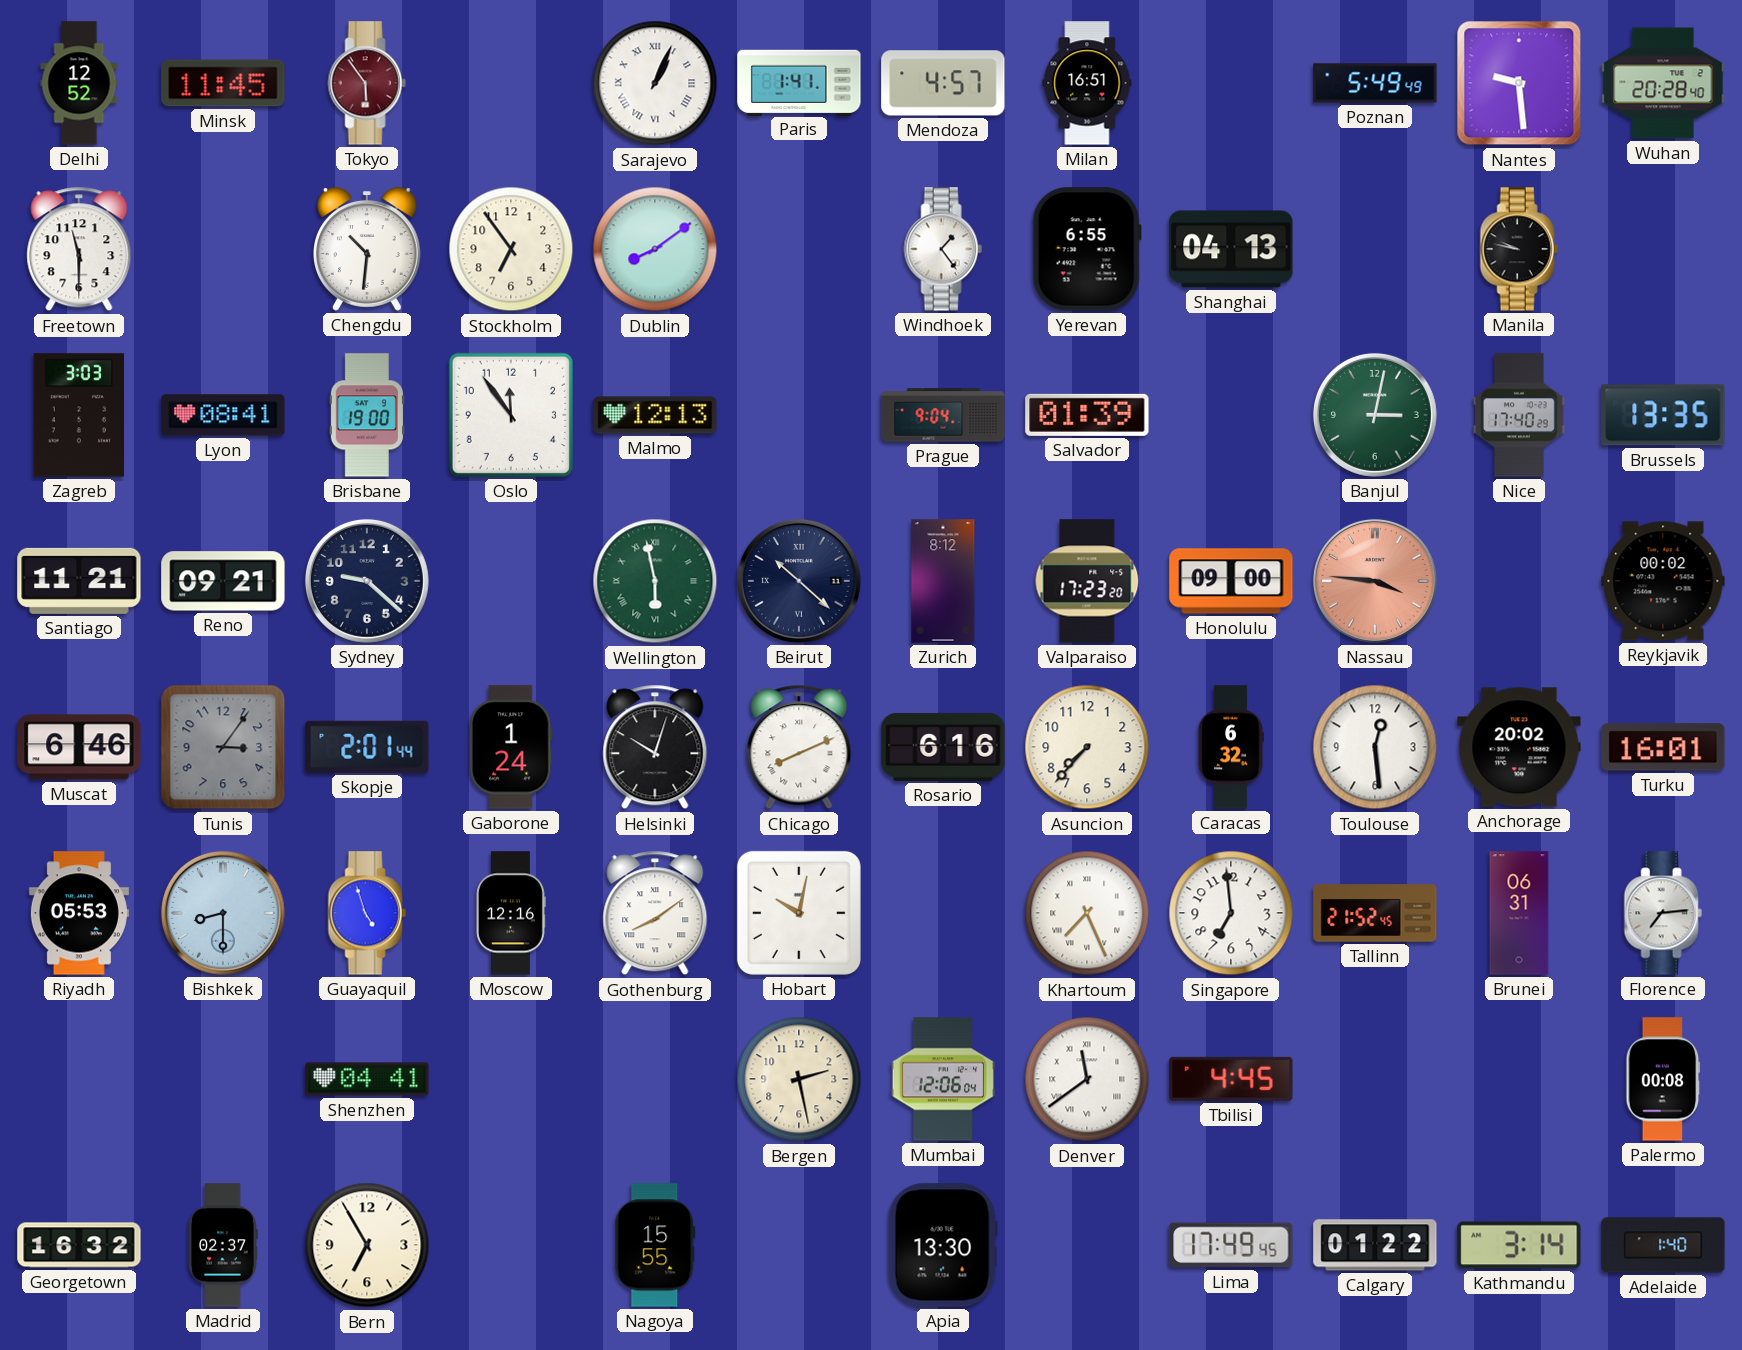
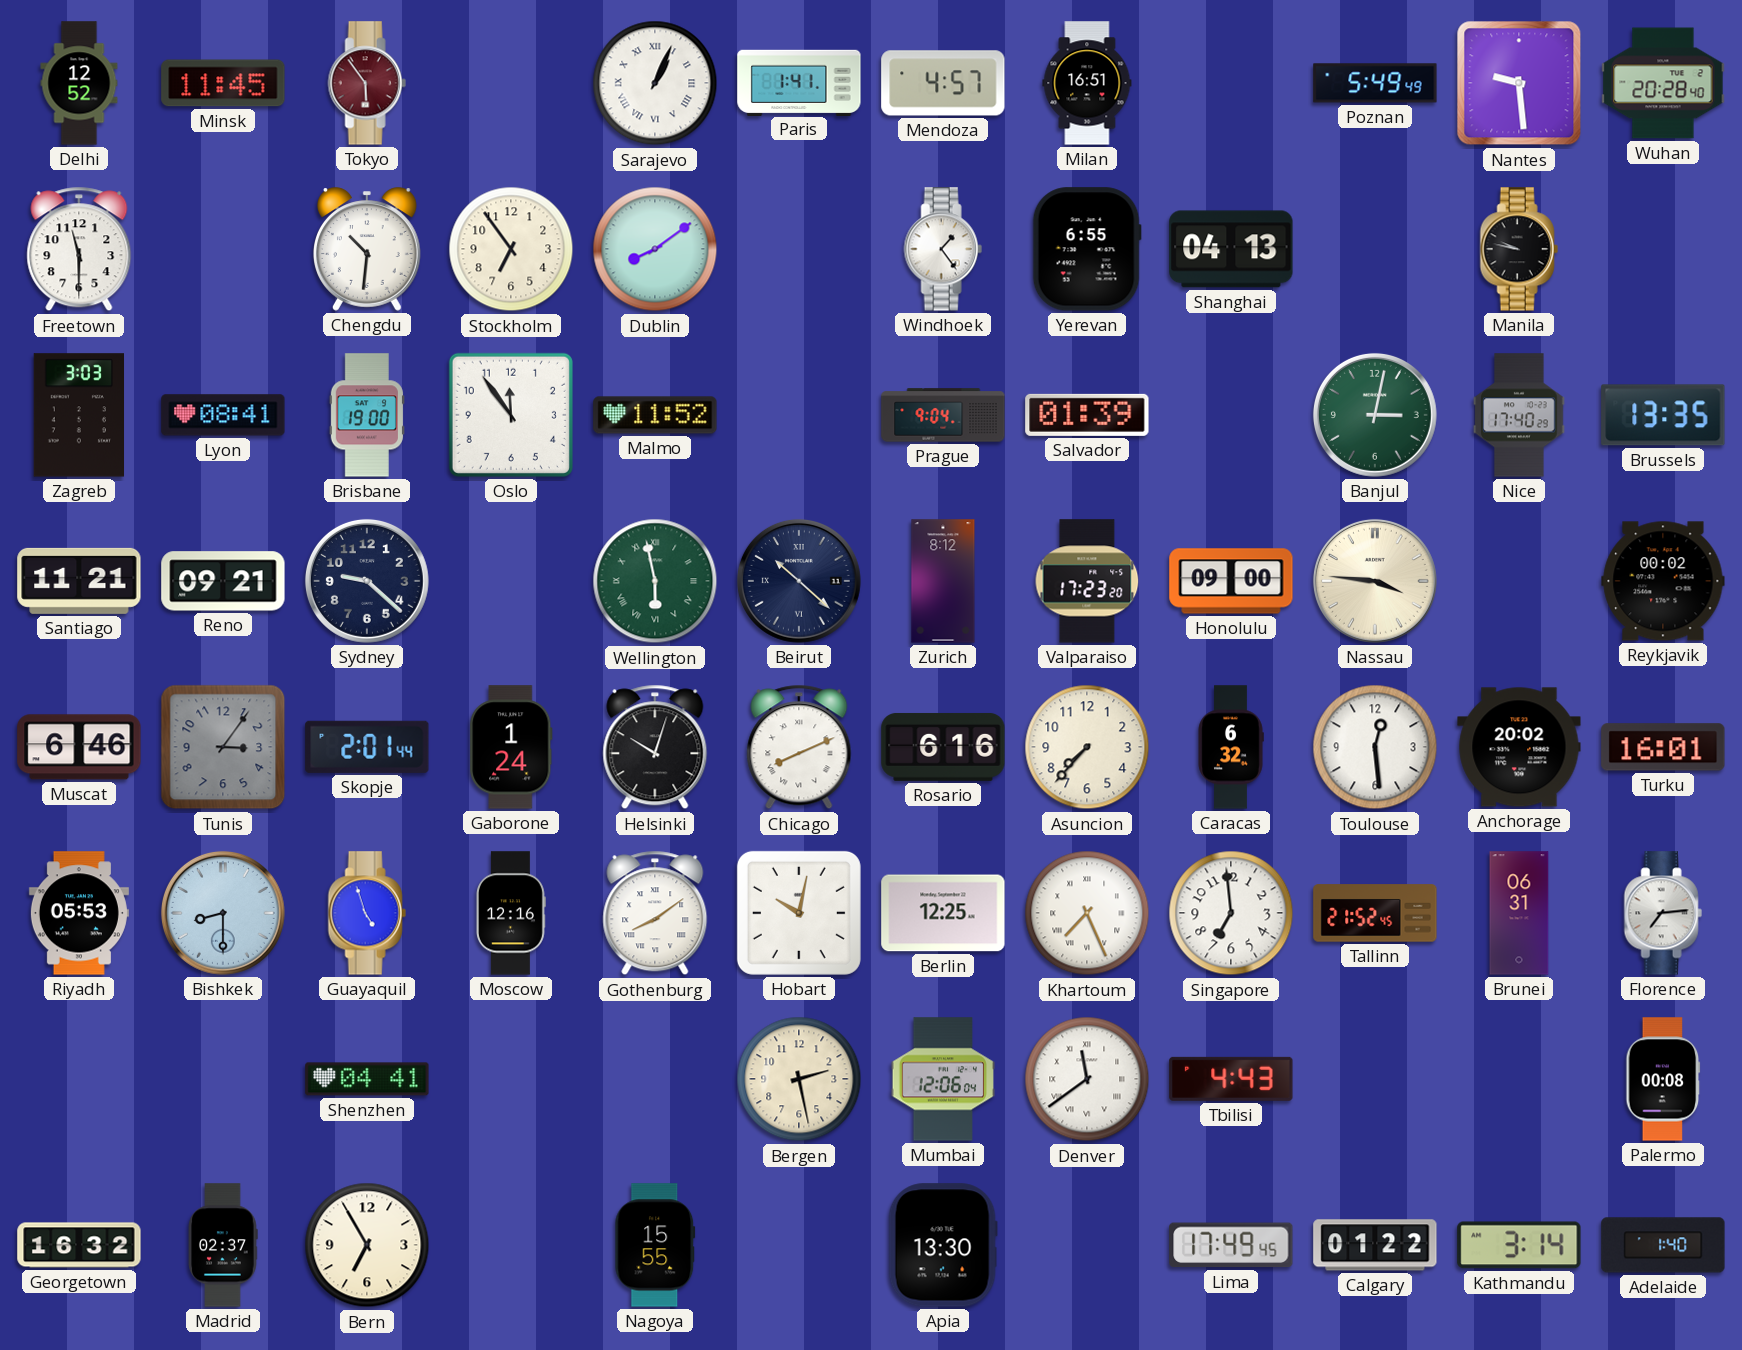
Malmo: 12:13 -> 11:52 (655, 415)
Nassau dial: salmon -> cream (1375, 581)
Berlin: none -> 12:25 (943, 913)
Tbilisi: 4:45 -> 4:43 (1231, 1079)
